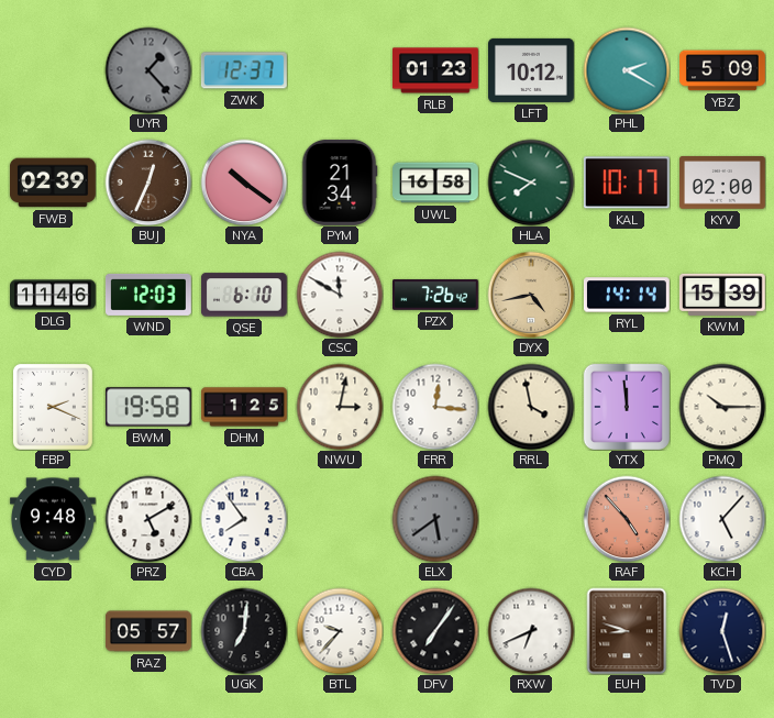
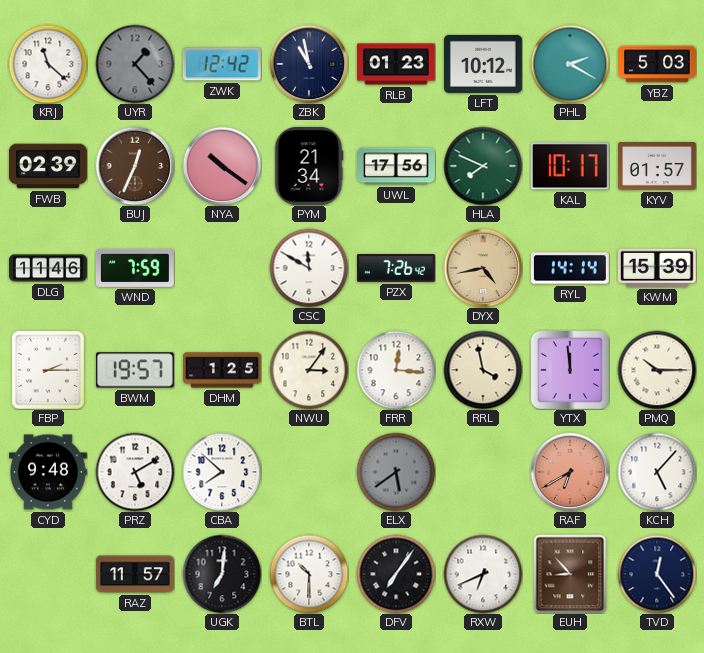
KRJ: none -> 11:22 (48, 64)
ZWK: 12:37 -> 12:42 (222, 64)
ZBK: none -> 10:58 (309, 64)
YBZ: 5:09 -> 5:03 (658, 64)
UWL: 16:58 -> 17:56 (397, 166)
KYV: 02:00 -> 01:57 (658, 167)
WND: 12:03 -> 7:59 (135, 268)
QSE: 6:10 -> none (244, 295)
FBP: 2:19 -> 2:15 (48, 370)
BWM: 19:58 -> 19:57 (135, 370)
NWU: 3:02 -> 3:06 (309, 370)
CBA: 7:54 -> 7:52 (222, 472)
RAF: 4:53 -> 6:40 (570, 472)
RAZ: 05:57 -> 11:57 (135, 574)
BTL: 9:37 -> 10:30 (309, 574)
EUH: 8:48 -> 8:53 (570, 574)
TVD: 12:27 -> 12:24 (657, 574)
